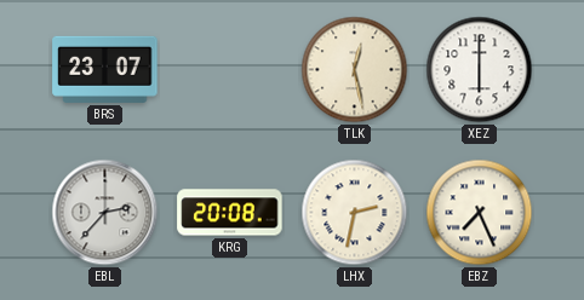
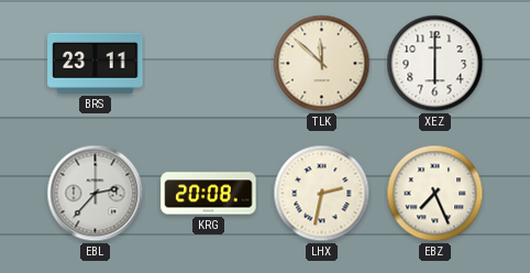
BRS: 23:07 -> 23:11 (96, 63)
TLK: 12:28 -> 11:52 (322, 64)
